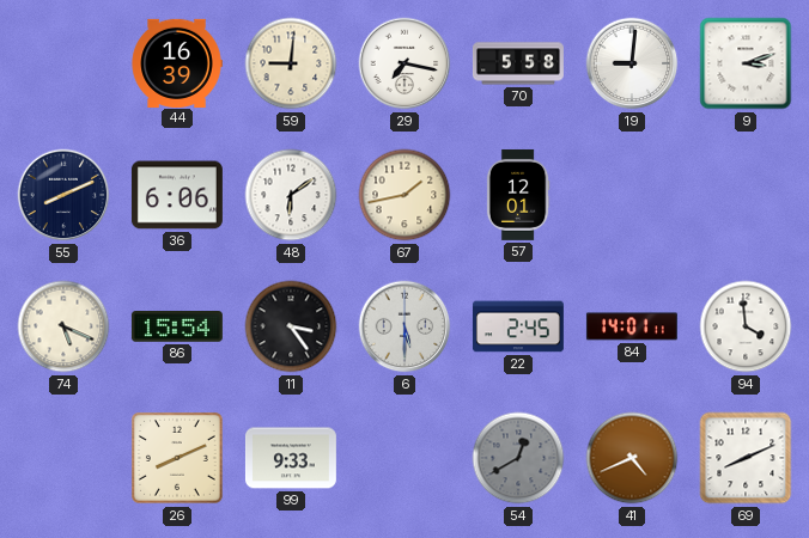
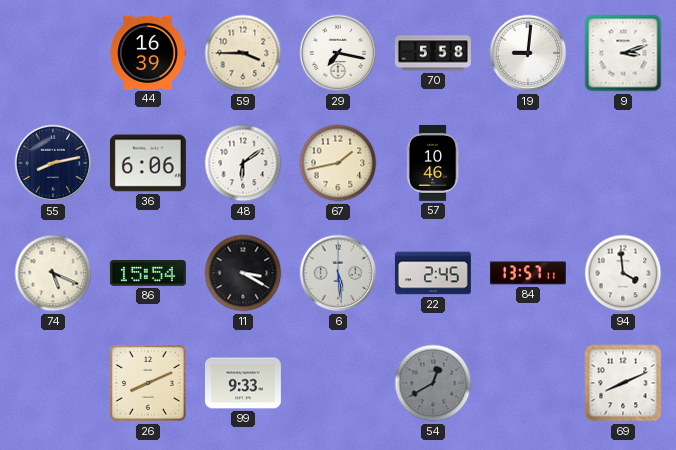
59: 9:01 -> 3:45 (243, 53)
55: 8:11 -> 8:13 (53, 163)
57: 12:01 -> 10:46 (433, 163)
11: 3:24 -> 3:20 (243, 273)
6: 5:30 -> 5:29 (338, 273)
84: 14:01 -> 13:57 (528, 273)
41: 4:41 -> none (632, 458)
